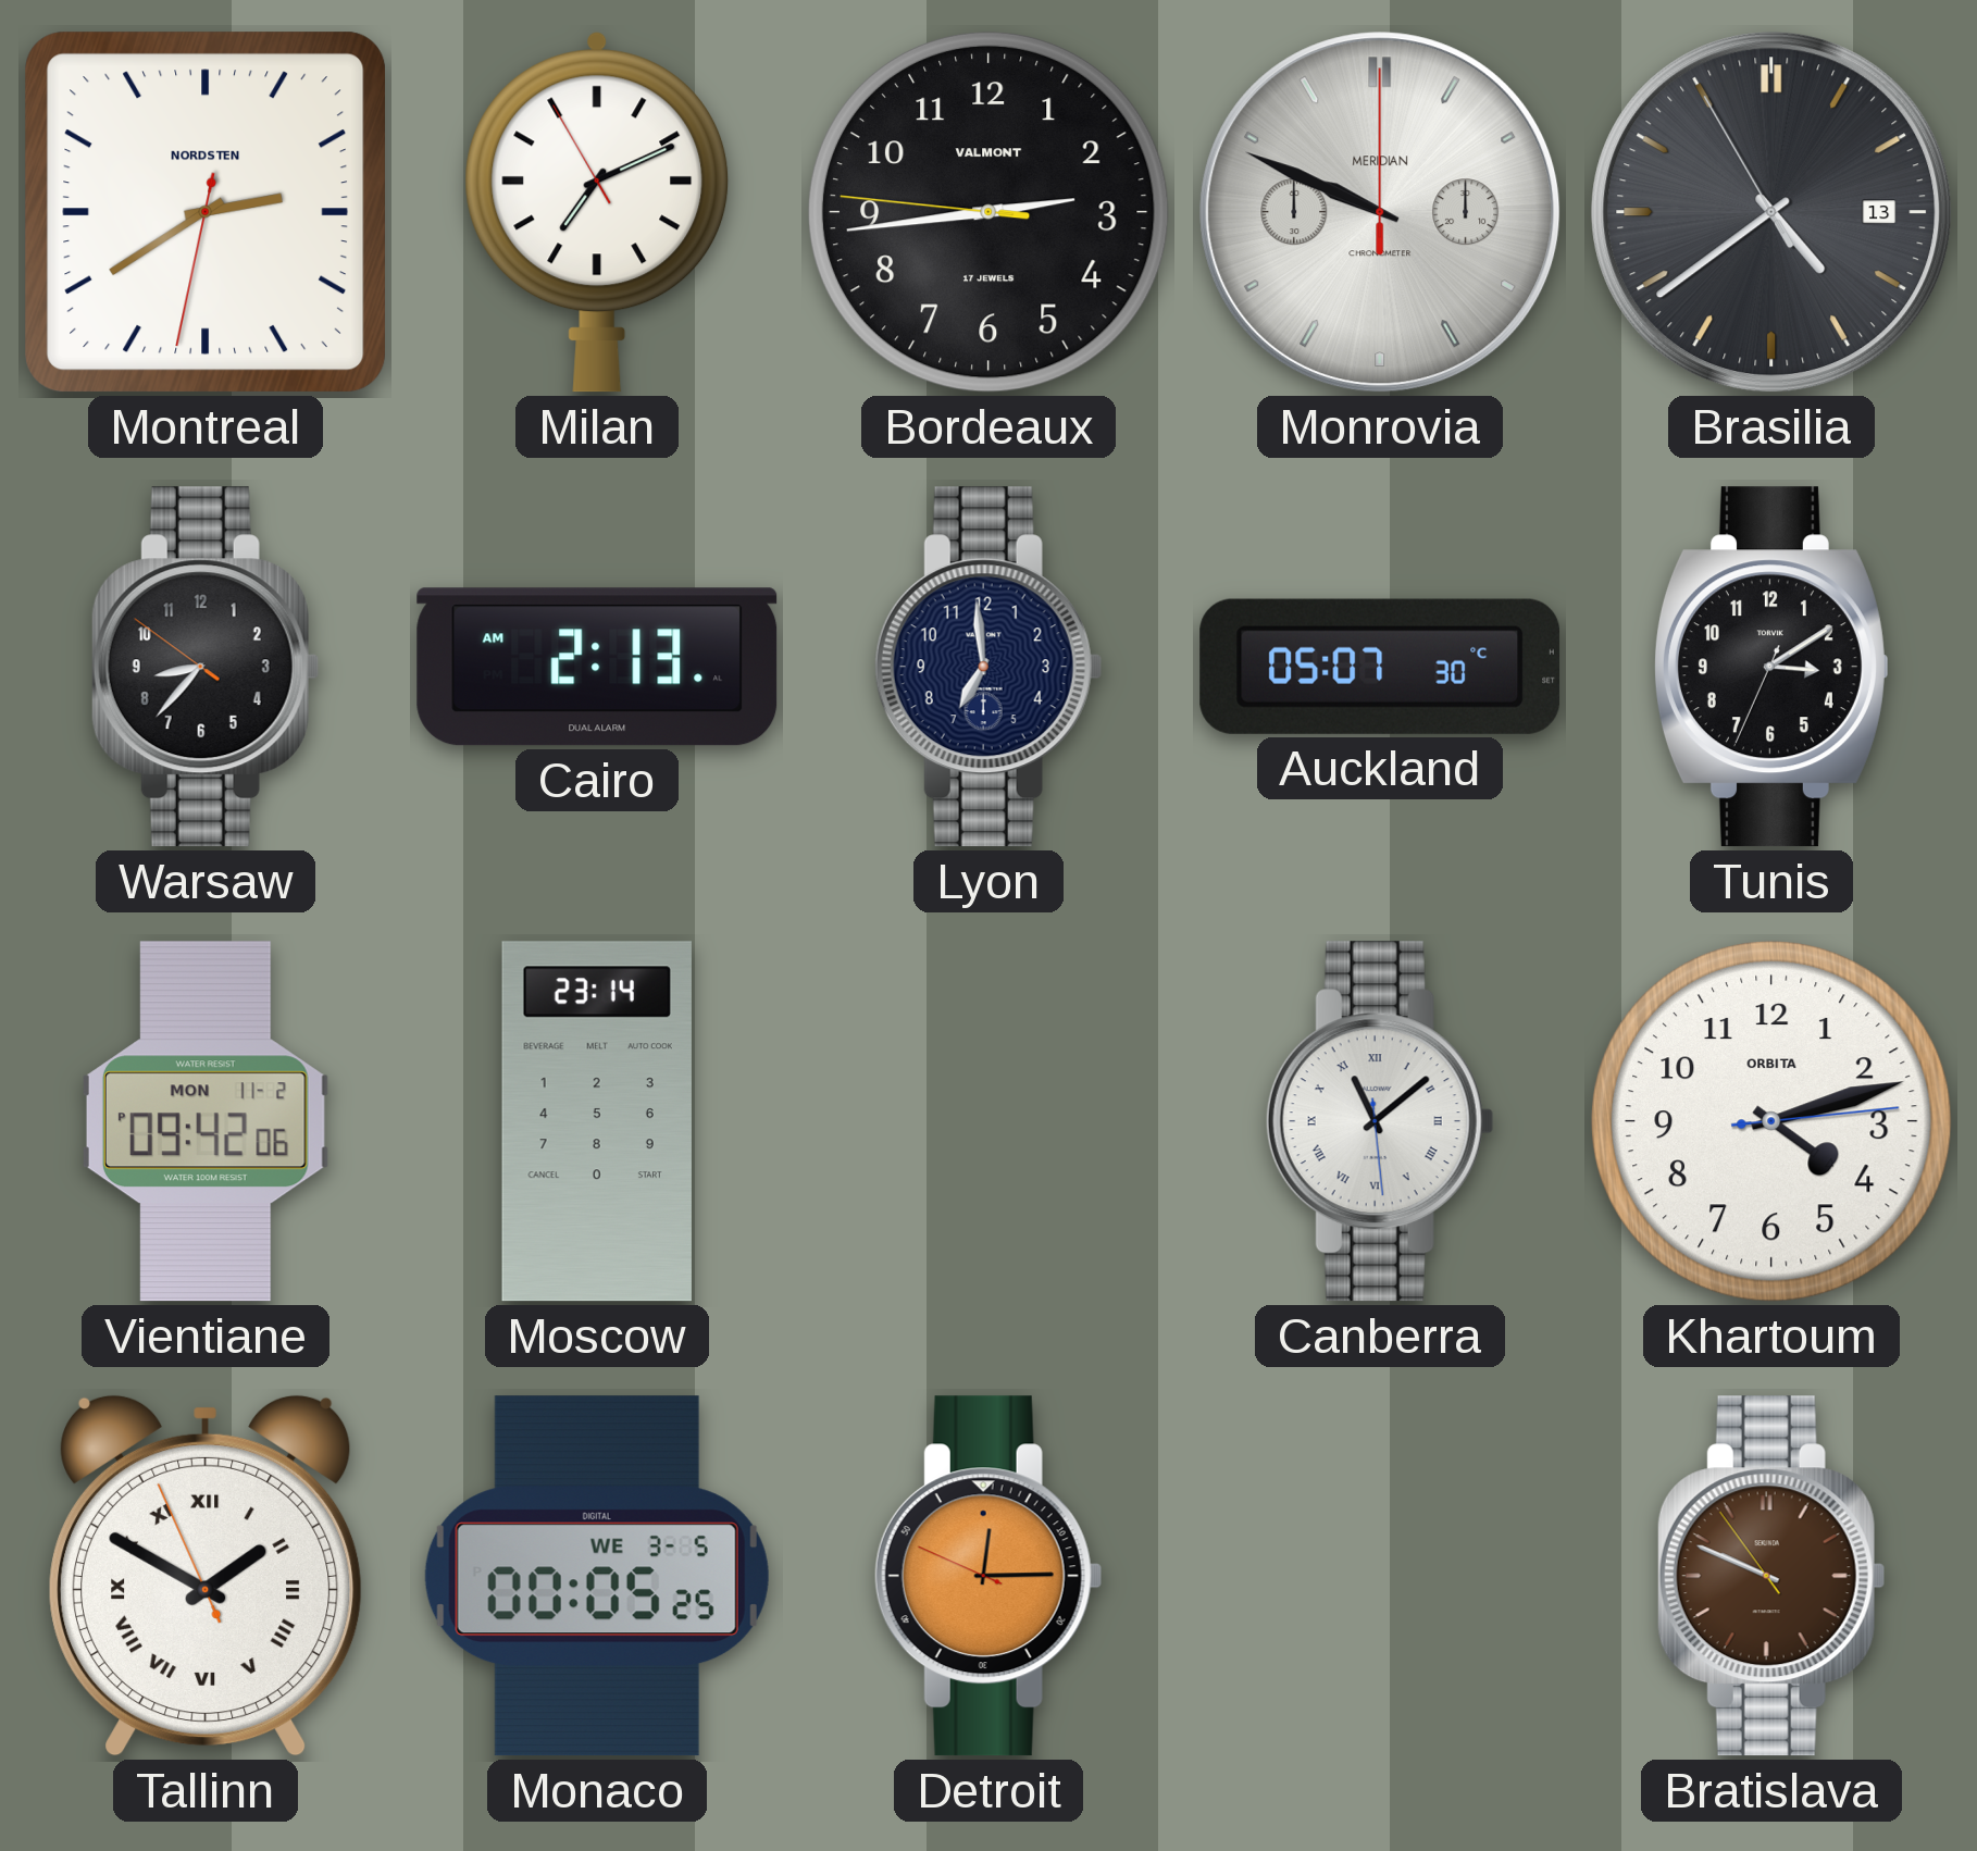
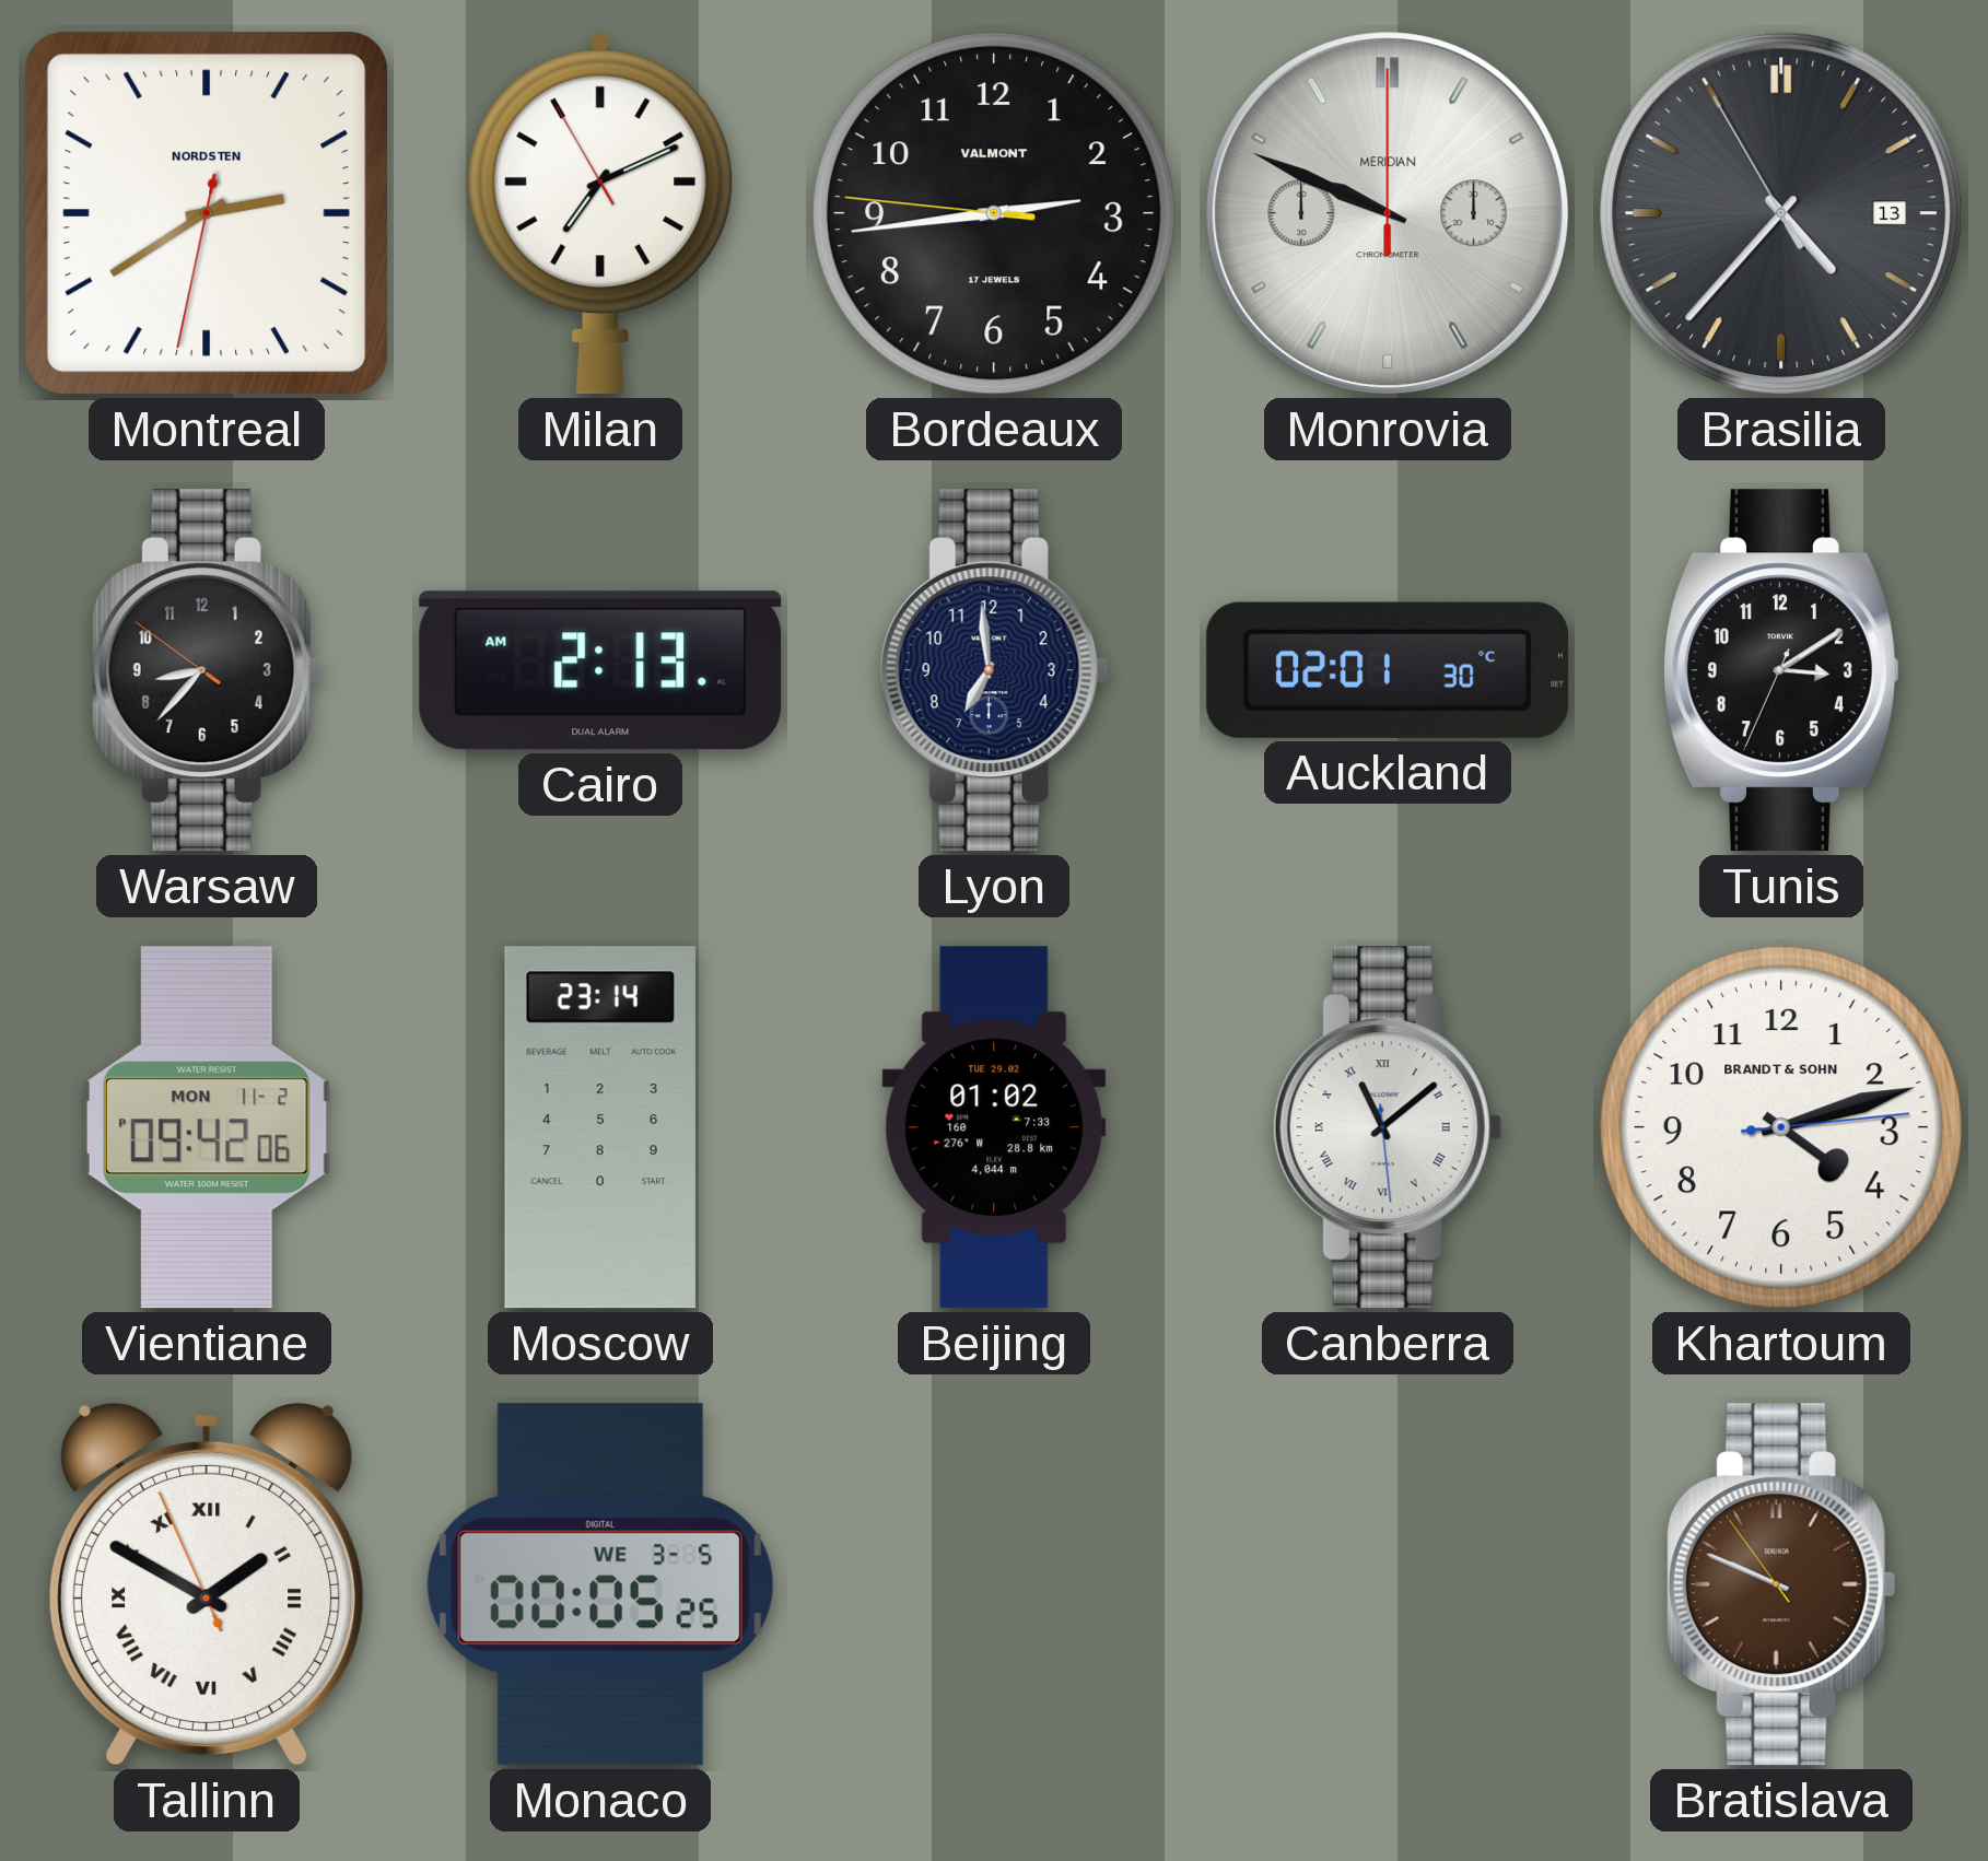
Brasilia: 4:38 -> 4:36 (1781, 213)
Auckland: 05:07 -> 02:01 (1388, 670)
Beijing: none -> 01:02 (994, 1127)
Khartoum brand: ORBITA -> BRANDT & SOHN (1781, 1127)
Detroit: 12:14 -> none (988, 1576)
